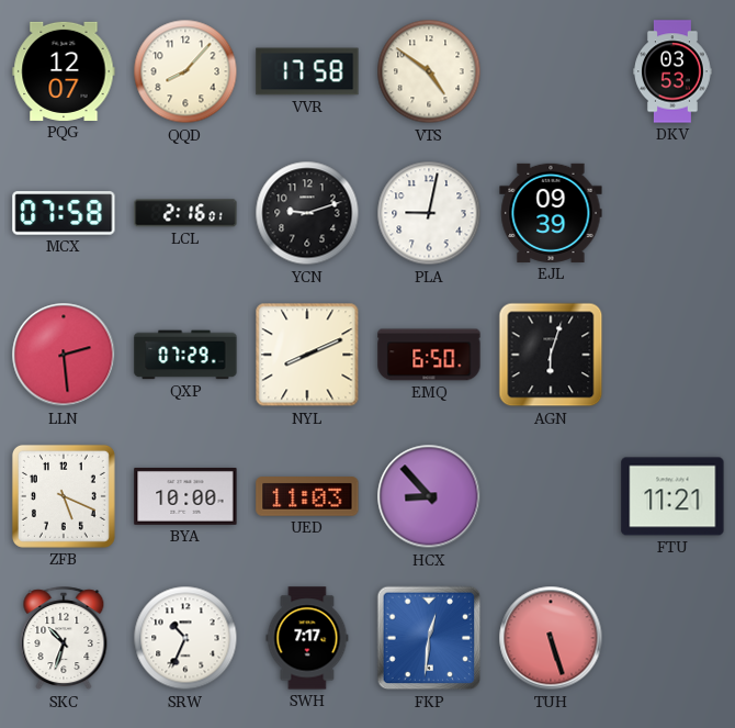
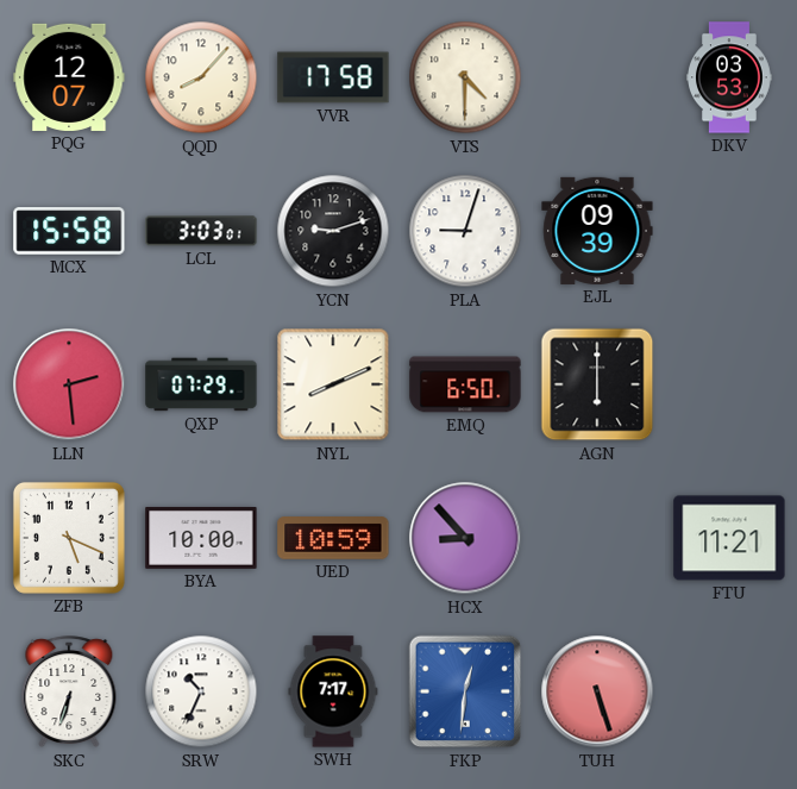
VTS: 4:51 -> 4:30 (465, 77)
MCX: 07:58 -> 15:58 (69, 231)
LCL: 2:16 -> 3:03 (201, 231)
PLA: 9:02 -> 9:03 (465, 231)
AGN: 6:03 -> 6:00 (597, 384)
UED: 11:03 -> 10:59 (333, 538)
SKC: 10:33 -> 6:33 (69, 693)
